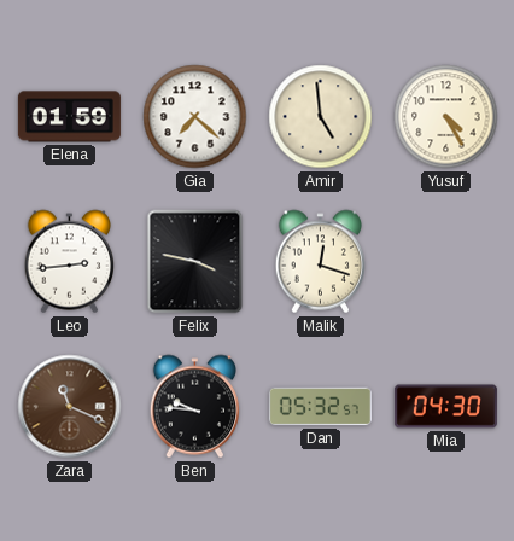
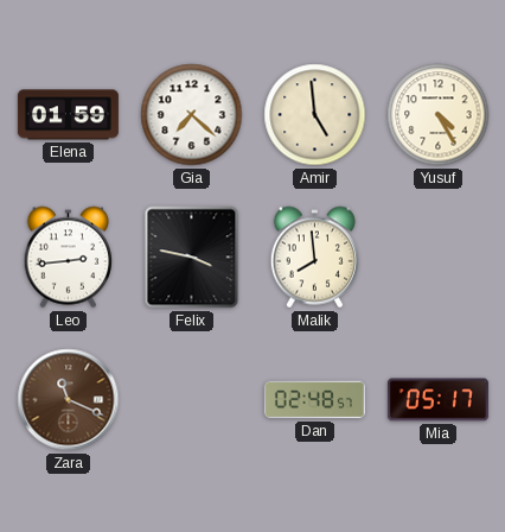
Malik: 12:18 -> 7:59 (314, 258)
Ben: 9:46 -> none (194, 407)
Dan: 05:32 -> 02:48 (314, 400)
Mia: 04:30 -> 05:17 (437, 400)
